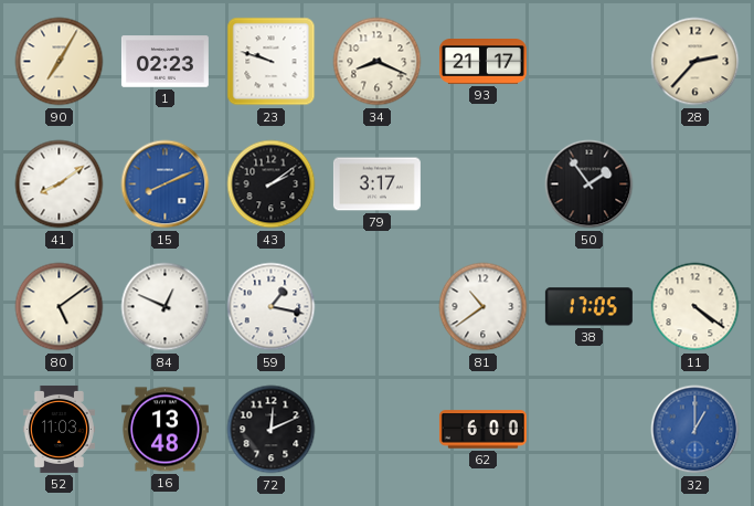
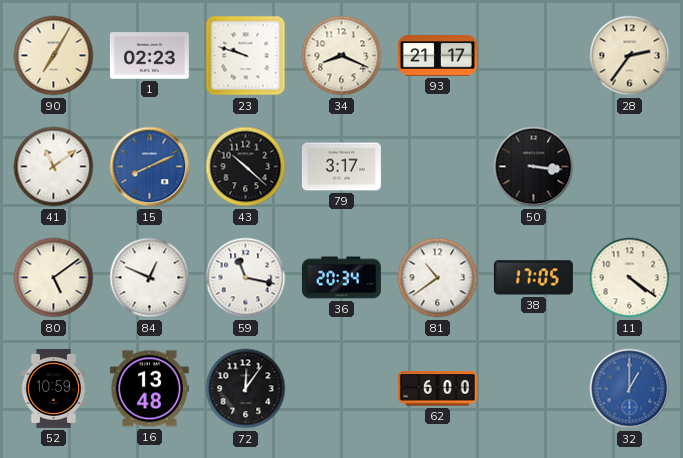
28: 2:37 -> 2:36 (630, 56)
41: 8:09 -> 11:09 (54, 167)
43: 2:09 -> 10:22 (246, 167)
50: 1:54 -> 3:16 (534, 167)
59: 1:17 -> 11:17 (246, 278)
36: none -> 20:34 (341, 278)
52: 11:03 -> 10:59 (53, 388)
72: 12:11 -> 12:06 (246, 389)
